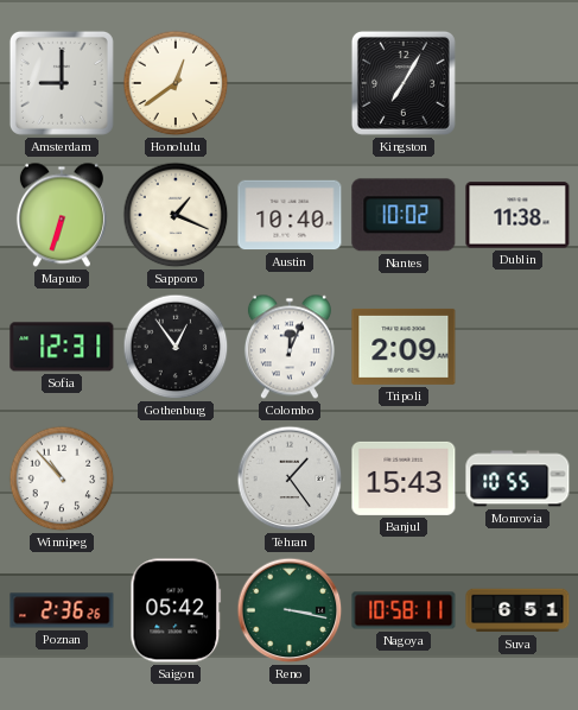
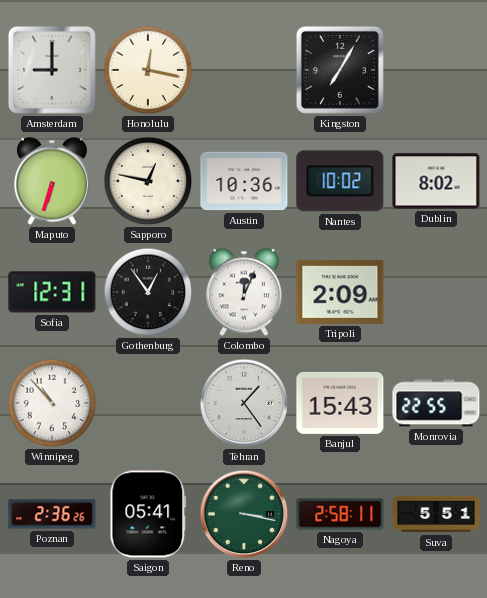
Honolulu: 12:39 -> 12:17 (148, 70)
Sapporo: 1:19 -> 12:47 (148, 181)
Austin: 10:40 -> 10:36 (244, 181)
Dublin: 11:38 -> 8:02 (436, 181)
Monrovia: 10:55 -> 22:55 (436, 403)
Saigon: 05:42 -> 05:41 (148, 514)
Nagoya: 10:58 -> 2:58 (340, 514)
Suva: 6:51 -> 5:51 (436, 514)
